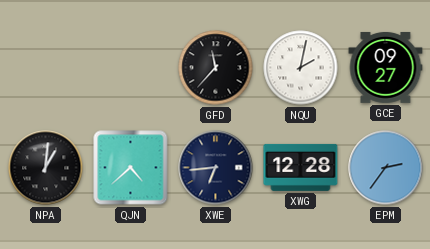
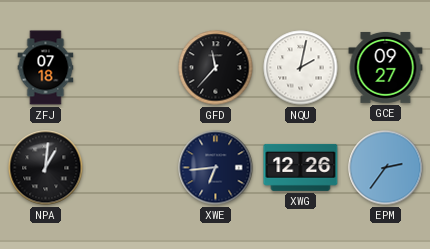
ZFJ: none -> 07:18 (46, 68)
QJN: 4:38 -> none (131, 168)
XWG: 12:28 -> 12:26 (301, 167)
